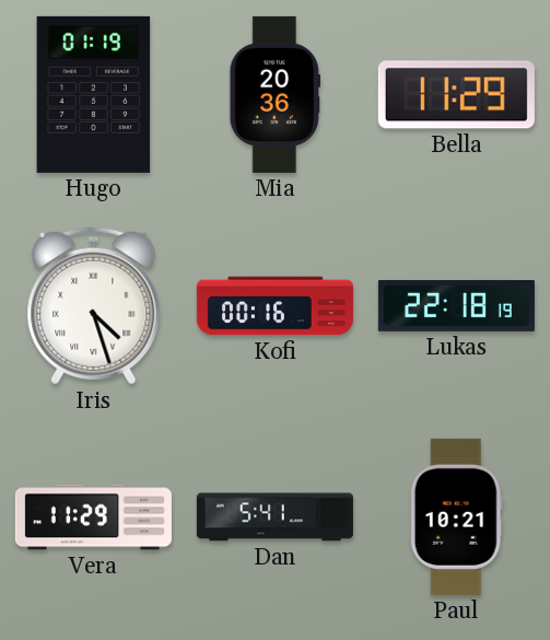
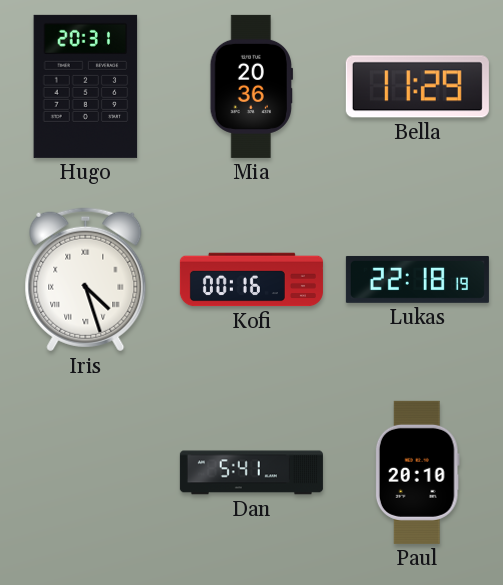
Hugo: 01:19 -> 20:31 (86, 86)
Vera: 11:29 -> none (93, 517)
Paul: 10:21 -> 20:10 (417, 472)
